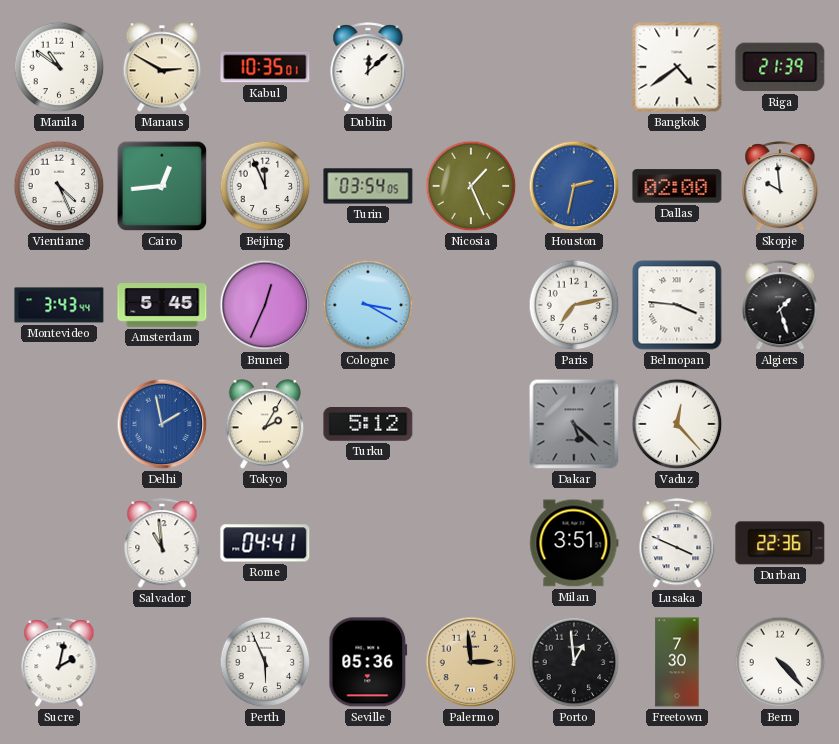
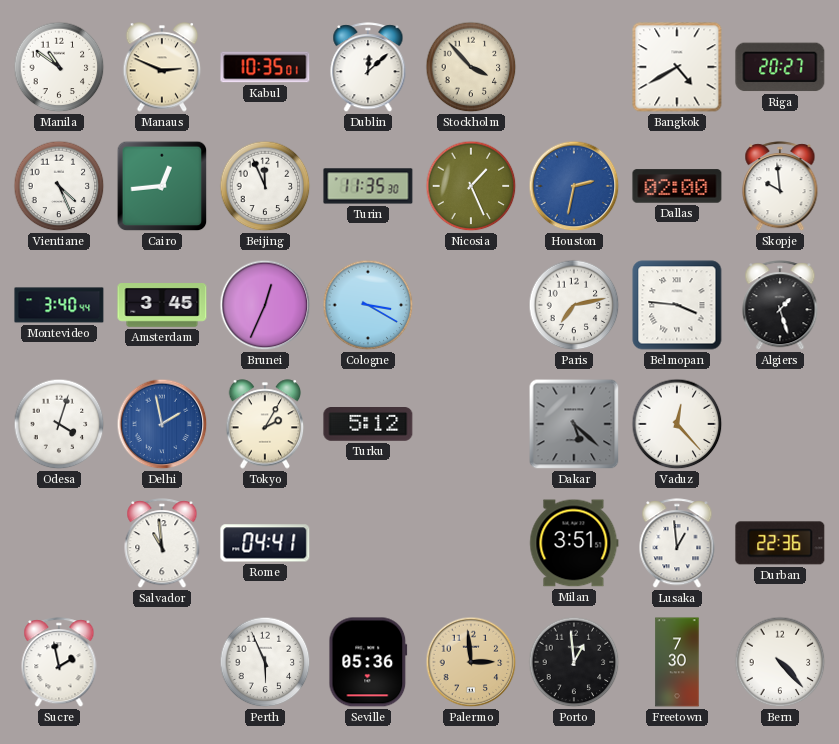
Manaus: 2:50 -> 2:49 (162, 67)
Stockholm: none -> 3:53 (471, 67)
Bangkok: 4:39 -> 4:40 (677, 67)
Riga: 21:39 -> 20:27 (780, 67)
Turin: 03:54 -> 11:35 (368, 186)
Montevideo: 3:43 -> 3:40 (59, 305)
Amsterdam: 5:45 -> 3:45 (162, 306)
Odesa: none -> 4:03 (59, 424)
Lusaka: 3:49 -> 12:59 (677, 544)
Sucre: 2:02 -> 1:58 (59, 663)
